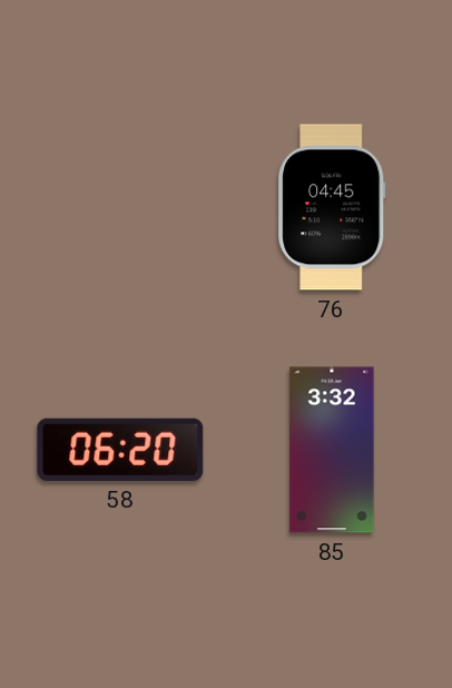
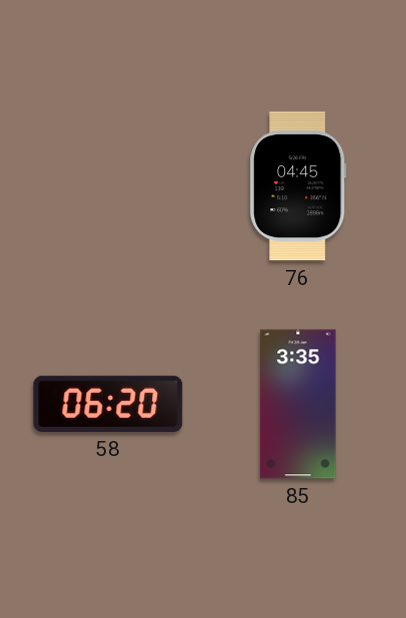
85: 3:32 -> 3:35 (298, 404)
